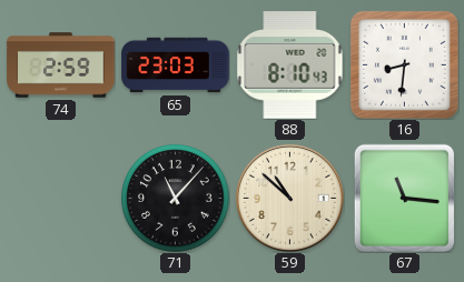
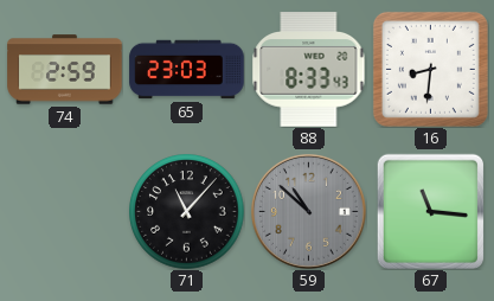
88: 8:10 -> 8:33 (309, 70)
59 dial: cream -> grey (308, 211)
